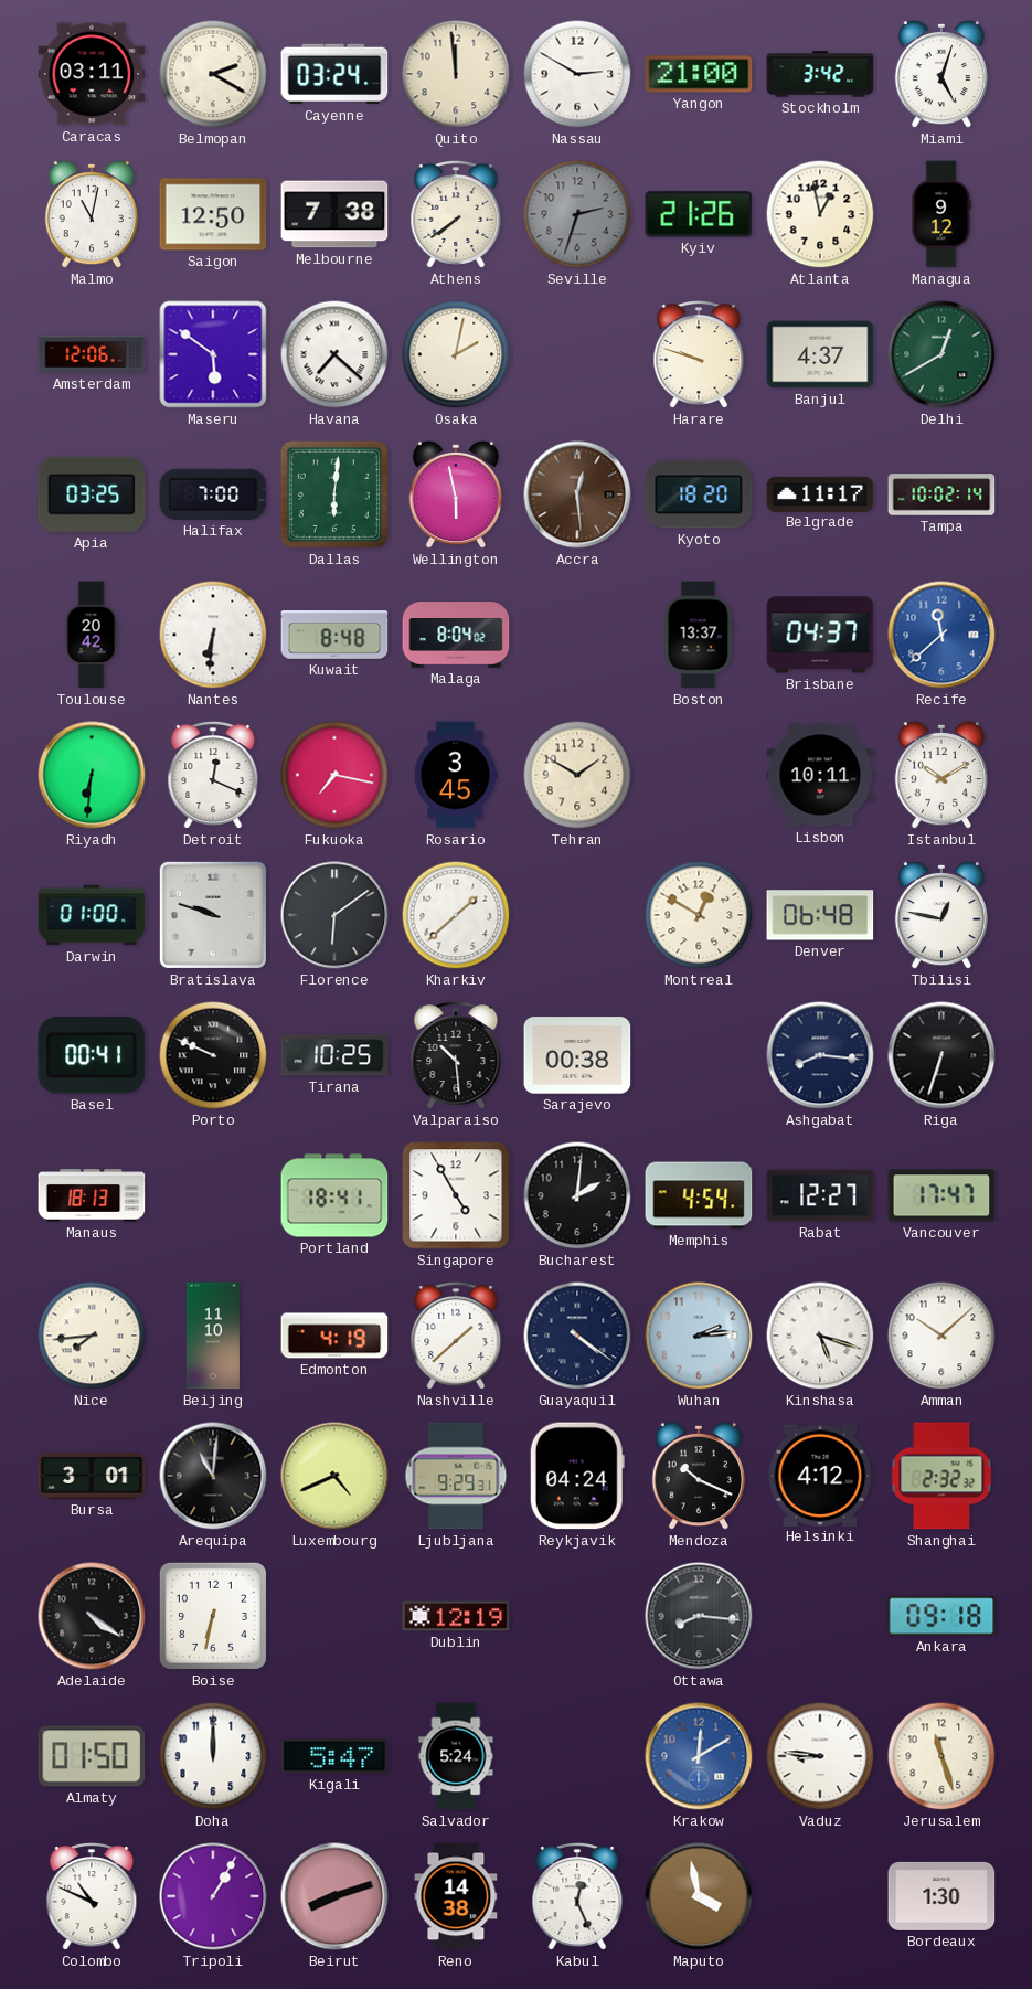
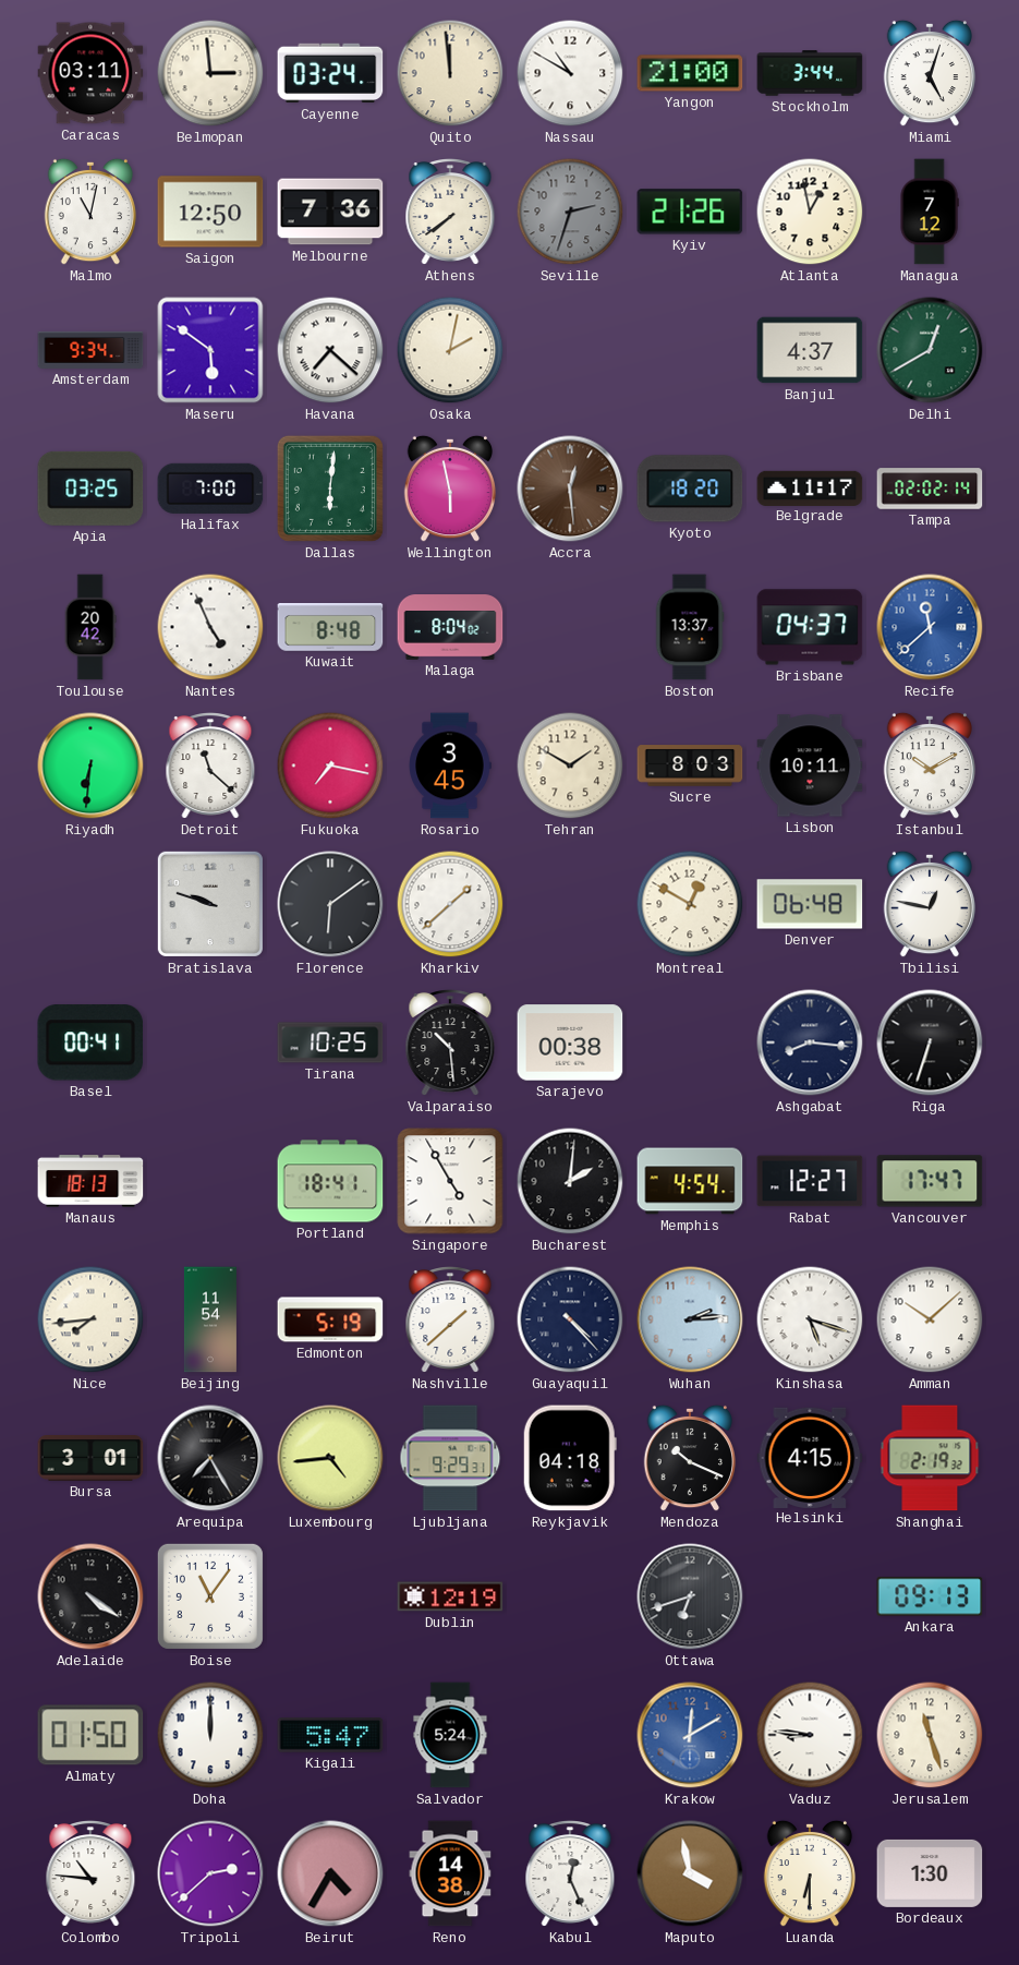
Belmopan: 2:20 -> 2:59 (210, 73)
Nassau: 2:50 -> 10:50 (570, 73)
Stockholm: 3:42 -> 3:44 (810, 73)
Melbourne: 7:38 -> 7:36 (330, 212)
Managua: 9:12 -> 7:12 (930, 212)
Amsterdam: 12:06 -> 9:34 (90, 350)
Harare: 9:48 -> none (699, 355)
Tampa: 10:02 -> 02:02 (930, 489)
Nantes: 6:31 -> 4:56 (210, 627)
Detroit: 12:19 -> 11:22 (210, 767)
Sucre: none -> 8:03 (690, 765)
Darwin: 01:00 -> none (92, 915)
Porto: 9:49 -> none (213, 1055)
Beijing: 11:10 -> 11:54 (210, 1319)
Edmonton: 4:19 -> 5:19 (330, 1319)
Guayaquil: 4:21 -> 4:23 (570, 1319)
Arequipa: 11:01 -> 7:25 (210, 1458)
Luxembourg: 4:41 -> 4:44 (330, 1458)
Reykjavik: 04:24 -> 04:18 (570, 1458)
Helsinki: 4:12 -> 4:15 (810, 1457)
Shanghai: 2:32 -> 2:19 (930, 1458)
Boise: 6:32 -> 11:06 (210, 1596)
Ottawa: 8:16 -> 6:42 (690, 1596)
Ankara: 09:18 -> 09:13 (930, 1596)
Colombo: 10:49 -> 10:46 (90, 1874)
Tripoli: 1:05 -> 2:38 (210, 1873)
Beirut: 8:12 -> 4:35 (330, 1873)
Luanda: none -> 6:30 (810, 1873)
